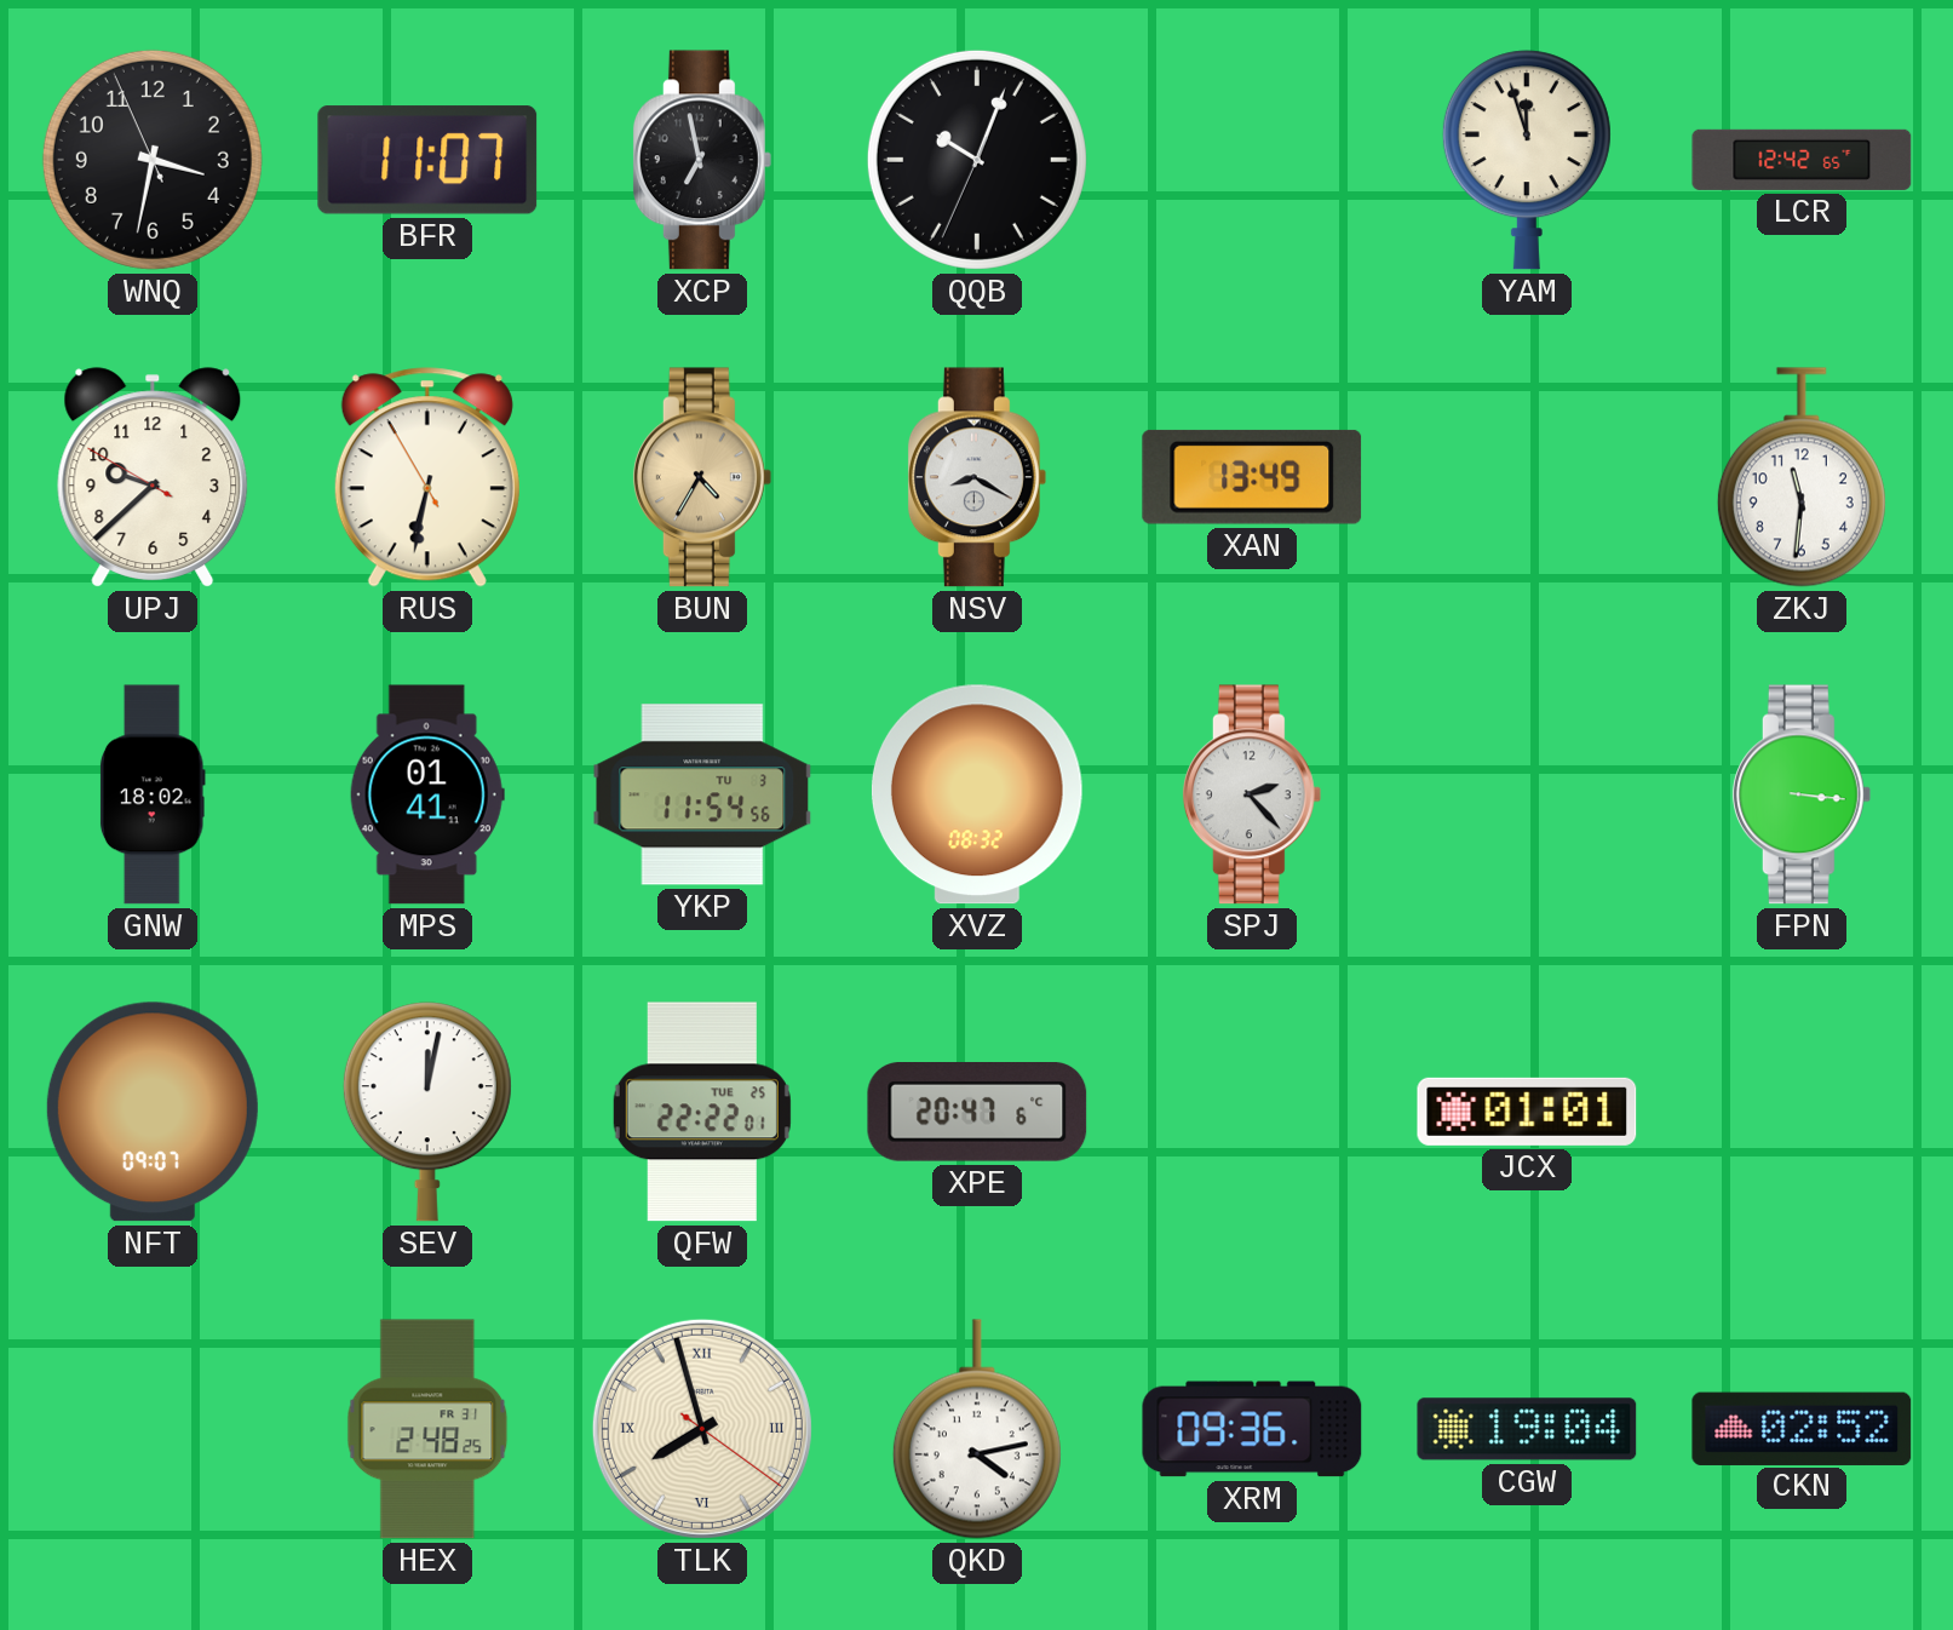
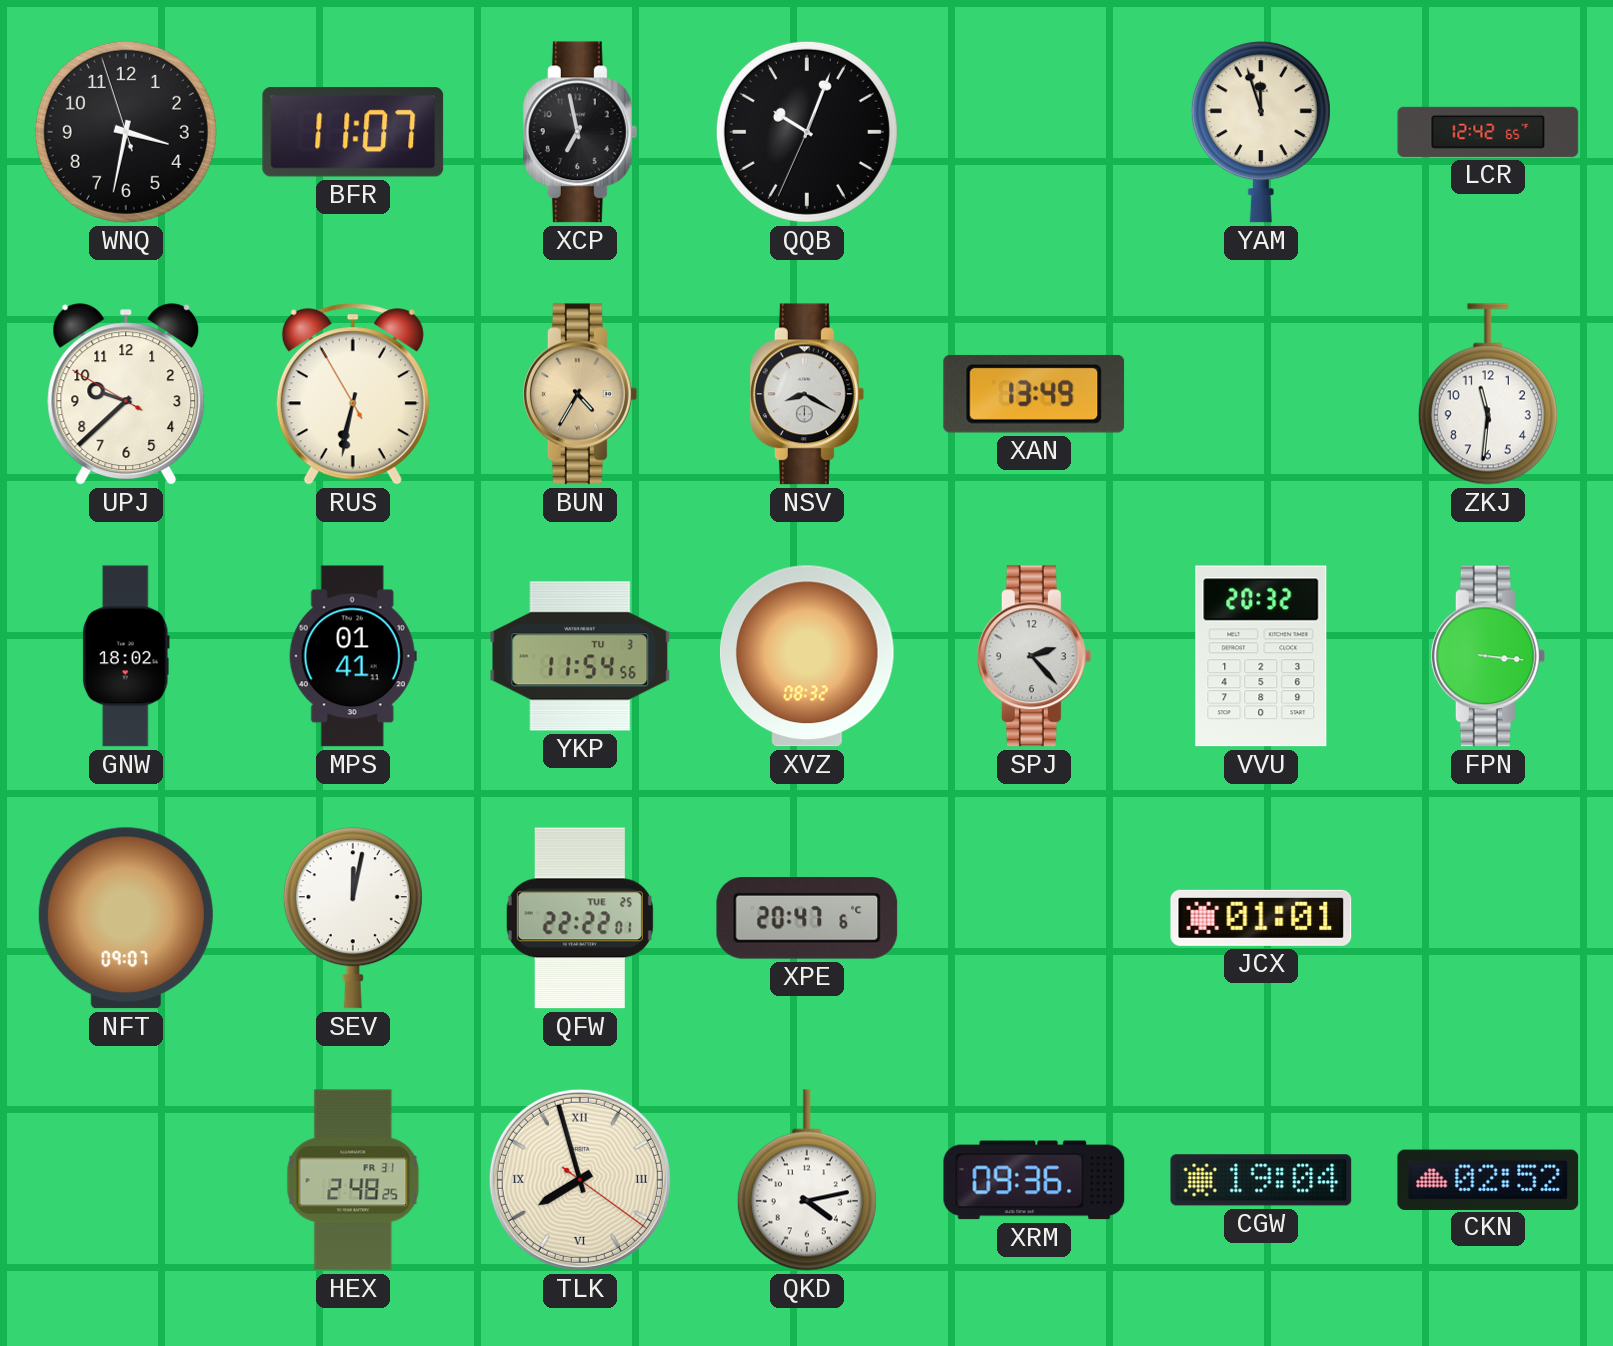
WNQ: 3:31:56 -> 3:31:57 (126, 132)
VVU: none -> 20:32 (1261, 656)
